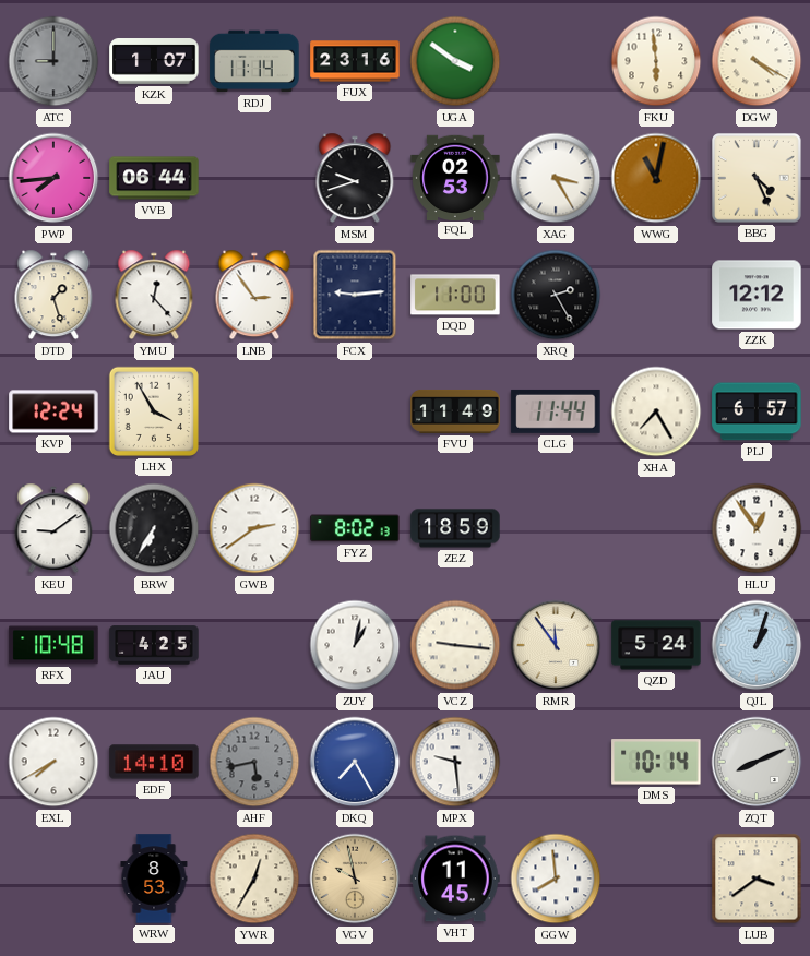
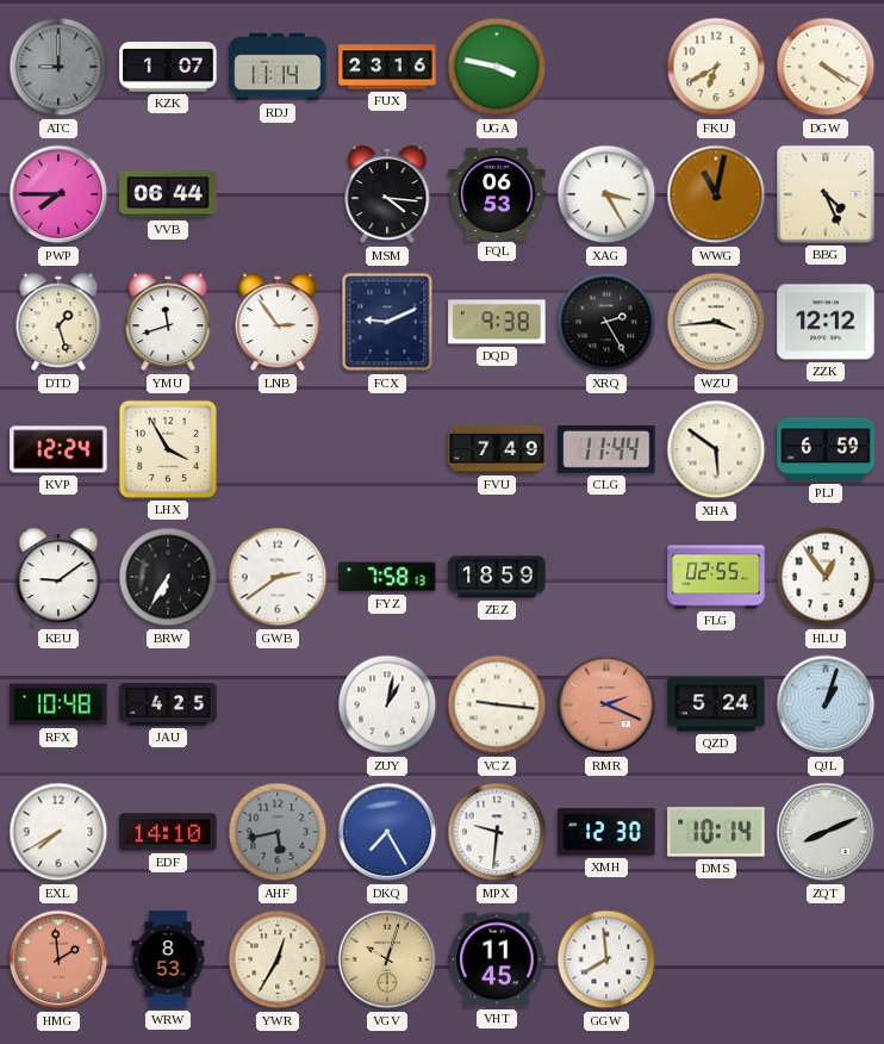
UGA: 3:51 -> 3:47 (497, 67)
FKU: 5:59 -> 6:40 (716, 67)
PWP: 7:44 -> 7:45 (58, 194)
MSM: 9:42 -> 4:16 (387, 194)
FQL: 02:53 -> 06:53 (497, 193)
YMU: 12:23 -> 11:42 (168, 322)
FCX: 9:14 -> 9:11 (387, 322)
DQD: 11:00 -> 9:38 (497, 322)
WZU: none -> 3:44 (716, 322)
FVU: 11:49 -> 7:49 (497, 449)
XHA: 7:25 -> 5:51 (716, 449)
PLJ: 6:57 -> 6:59 (826, 449)
FYZ: 8:02 -> 7:58 (387, 577)
FLG: none -> 02:55 (716, 577)
RMR: 11:54 -> 2:19 (606, 704)
RMR dial: cream -> salmon (606, 704)
MPX: 9:29 -> 9:31 (497, 832)
XMH: none -> 12:30 (606, 832)
HMG: none -> 1:59 (58, 959)
VGV: 9:58 -> 10:03 (387, 959)
LUB: 3:39 -> none (757, 879)
